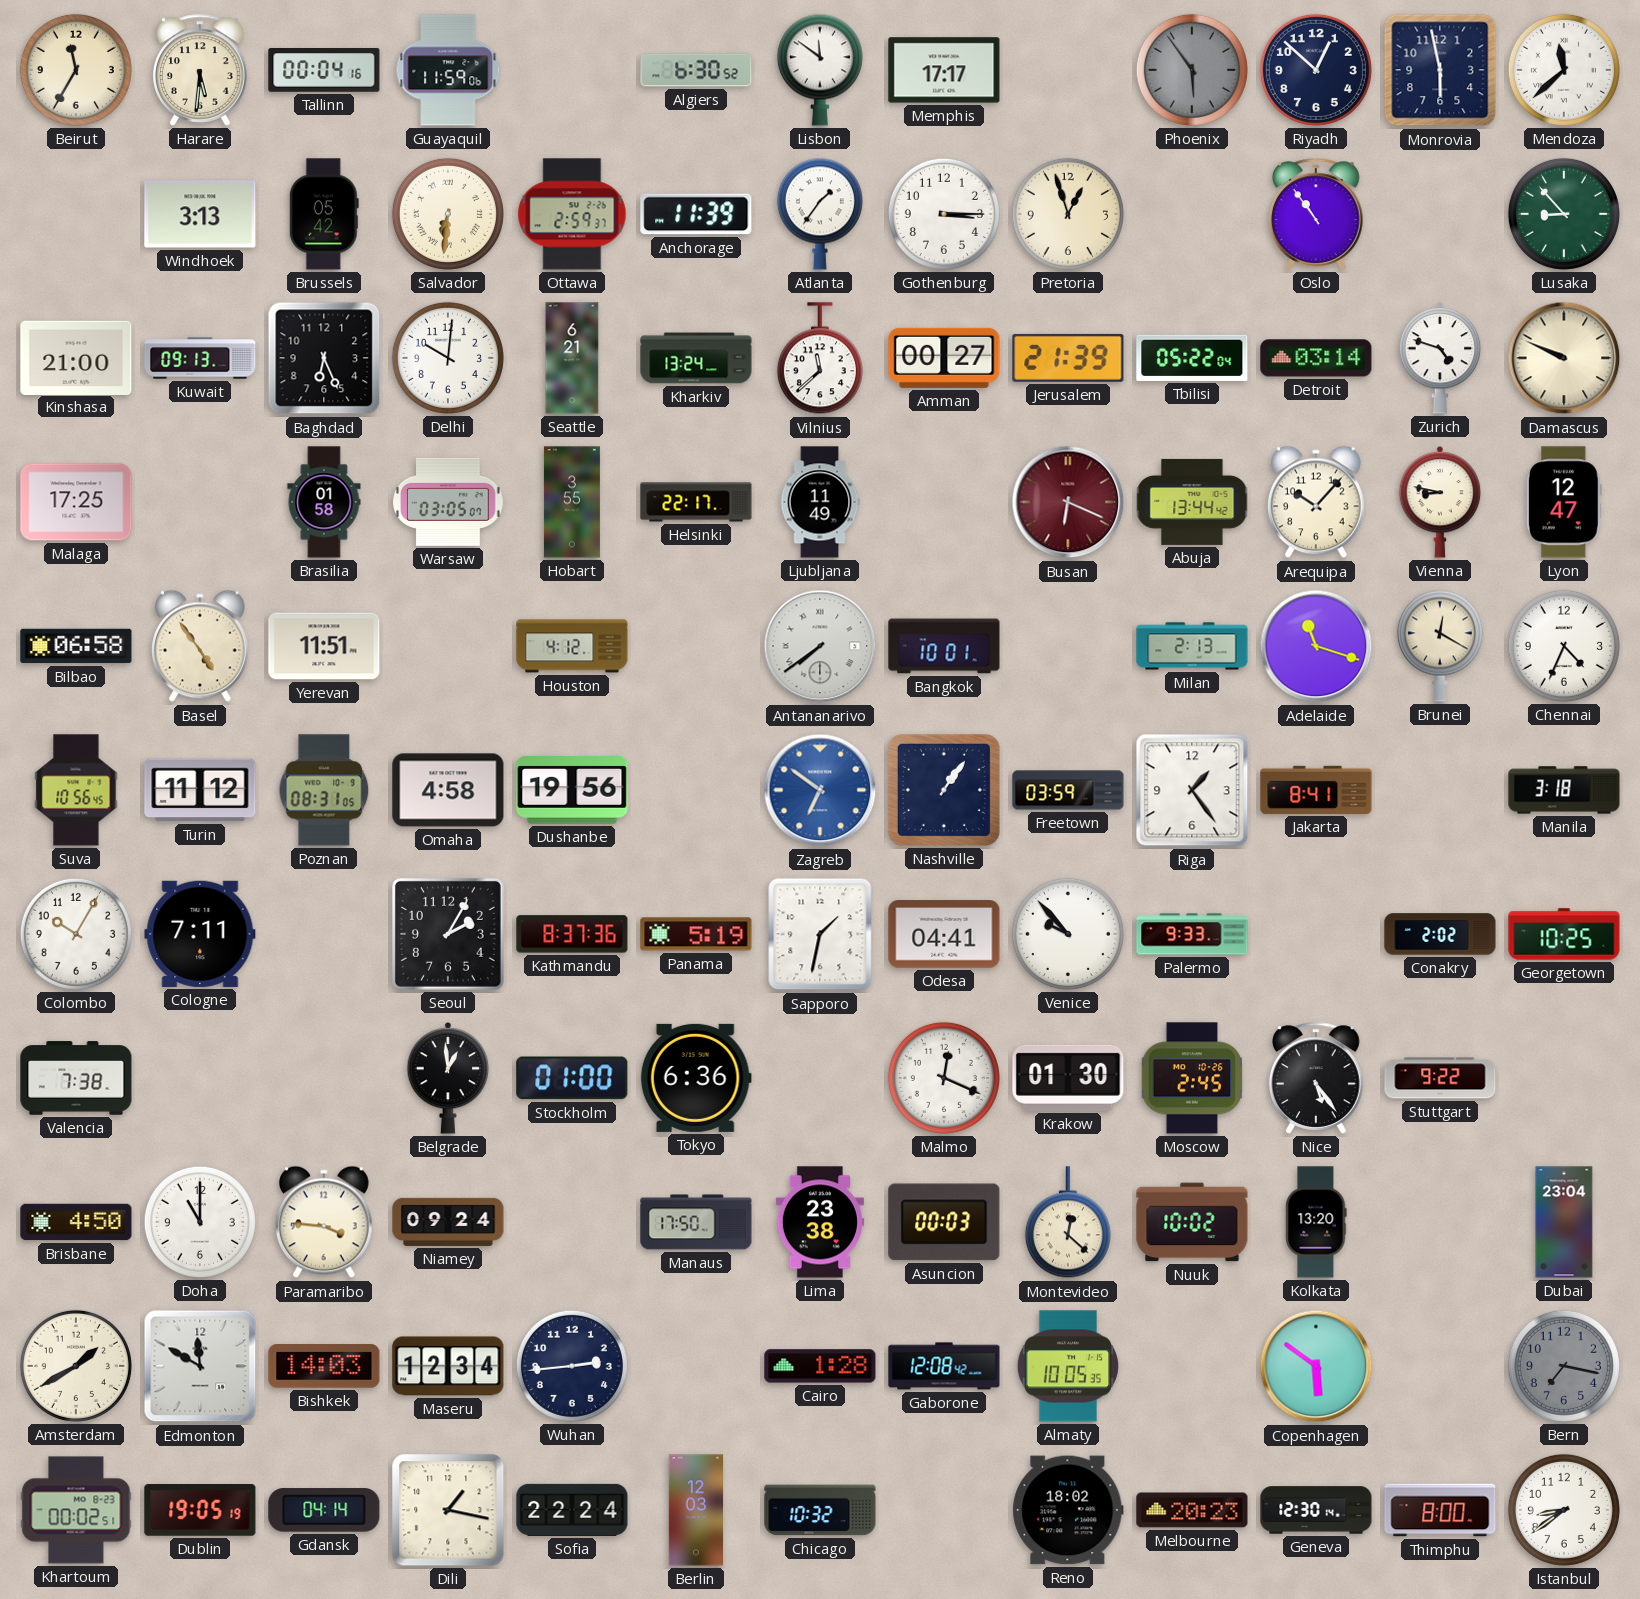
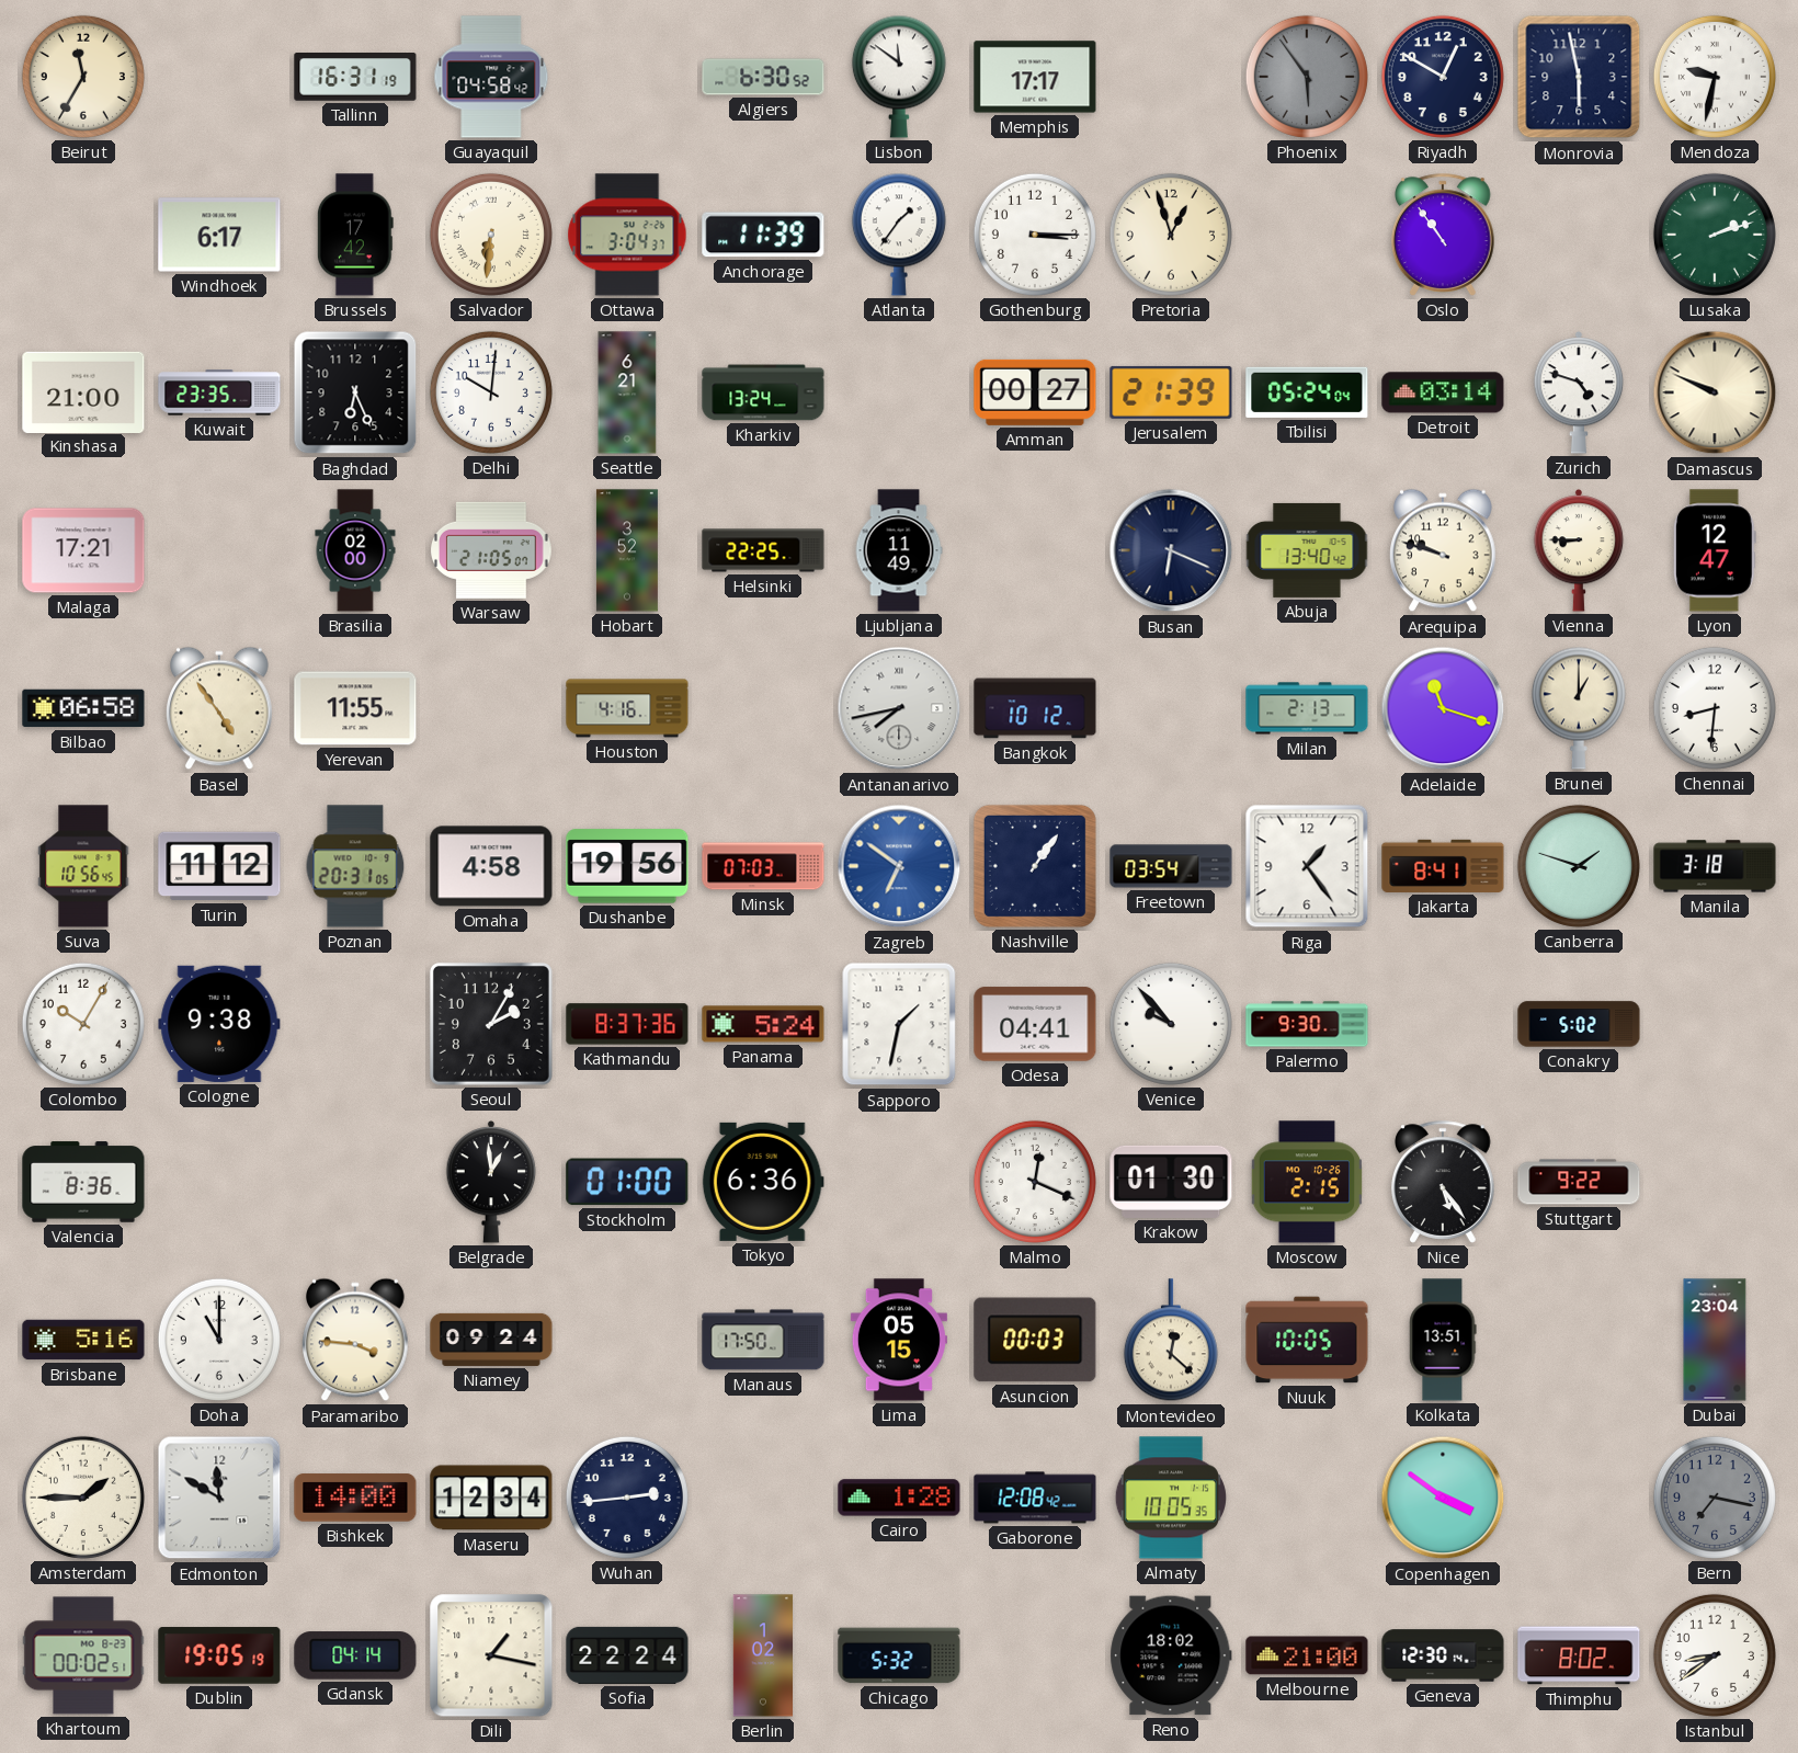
Harare: 5:31 -> none (201, 70)
Tallinn: 00:04 -> 16:31 (355, 77)
Guayaquil: 11:59 -> 04:58 (491, 77)
Riyadh: 12:52 -> 12:50 (1443, 77)
Mendoza: 11:38 -> 9:32 (1715, 77)
Windhoek: 3:13 -> 6:17 (219, 235)
Brussels: 05:42 -> 17:42 (355, 235)
Ottawa: 2:59 -> 3:04 (627, 235)
Lusaka: 8:53 -> 2:12 (1715, 235)
Kuwait: 09:13 -> 23:35 (219, 392)
Vilnius: 11:38 -> none (820, 359)
Tbilisi: 05:22 -> 05:24 (1307, 392)
Malaga: 17:25 -> 17:21 (83, 550)
Brasilia: 01:58 -> 02:00 (355, 550)
Warsaw: 03:05 -> 21:05 (491, 550)
Hobart: 3:55 -> 3:52 (627, 550)
Helsinki: 22:17 -> 22:25 (763, 550)
Busan dial: burgundy -> navy (1171, 550)
Abuja: 13:44 -> 13:40 (1307, 550)
Arequipa: 10:07 -> 9:48 (1443, 550)
Vienna: 8:47 -> 8:45 (1579, 551)
Yerevan: 11:51 -> 11:55 (355, 708)
Houston: 4:12 -> 4:16 (627, 708)
Antananarivo: 7:39 -> 7:43 (899, 708)
Bangkok: 10:01 -> 10:12 (1035, 708)
Brunei: 12:20 -> 1:00 (1579, 708)
Chennai: 4:34 -> 8:31 (1715, 708)
Poznan: 08:31 -> 20:31 (355, 866)
Minsk: none -> 07:03 (763, 866)
Freetown: 03:59 -> 03:54 (1171, 866)
Canberra: none -> 1:48 (1579, 866)
Cologne: 7:11 -> 9:38 (219, 1024)
Panama: 5:19 -> 5:24 (763, 1024)
Palermo: 9:33 -> 9:30 (1307, 1024)
Conakry: 2:02 -> 5:02 (1579, 1024)
Georgetown: 10:25 -> none (1564, 934)
Valencia: 7:38 -> 8:36 (83, 1182)
Moscow: 2:45 -> 2:15 (1307, 1182)
Brisbane: 4:50 -> 5:16 (83, 1340)
Lima: 23:38 -> 05:15 (899, 1340)
Nuuk: 10:02 -> 10:05 (1307, 1340)
Kolkata: 13:20 -> 13:51 (1443, 1340)
Amsterdam: 1:40 -> 1:45 (83, 1498)
Bishkek: 14:03 -> 14:00 (355, 1498)
Copenhagen: 5:51 -> 3:51 (1443, 1498)
Berlin: 12:03 -> 1:02 (763, 1655)
Chicago: 10:32 -> 5:32 (899, 1655)
Melbourne: 20:23 -> 21:00 (1307, 1655)
Thimphu: 8:00 -> 8:02 (1579, 1655)
